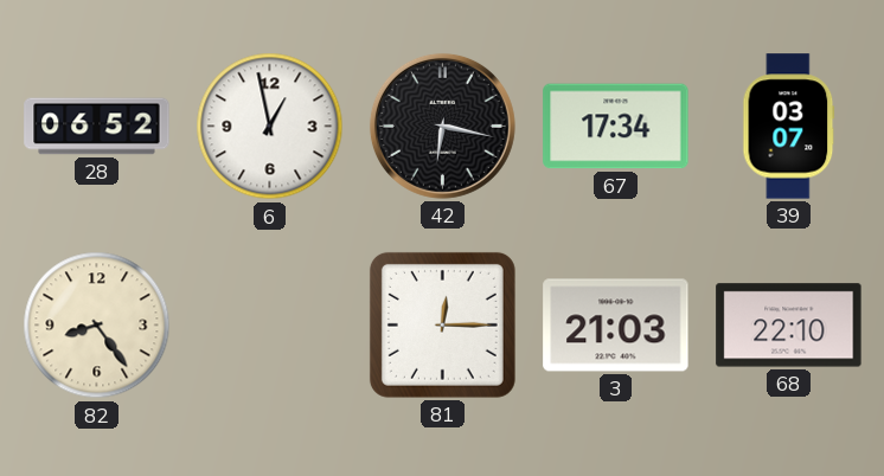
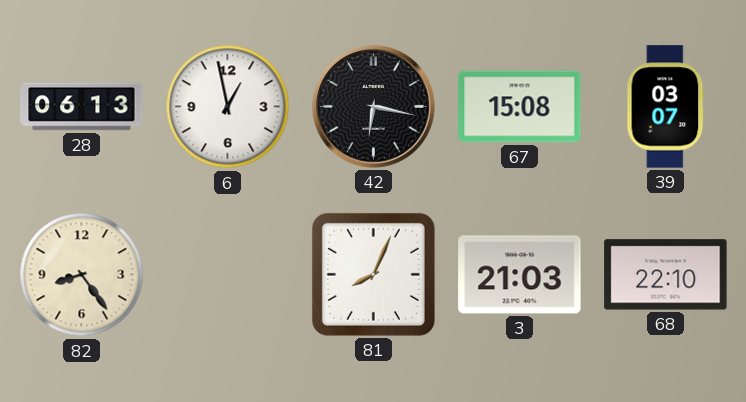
28: 06:52 -> 06:13 (82, 107)
67: 17:34 -> 15:08 (520, 107)
81: 12:15 -> 8:04 (373, 274)
